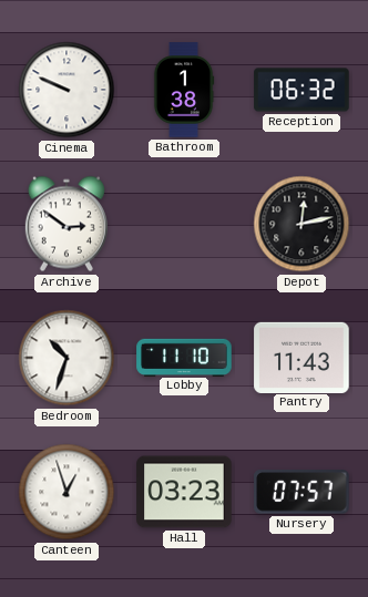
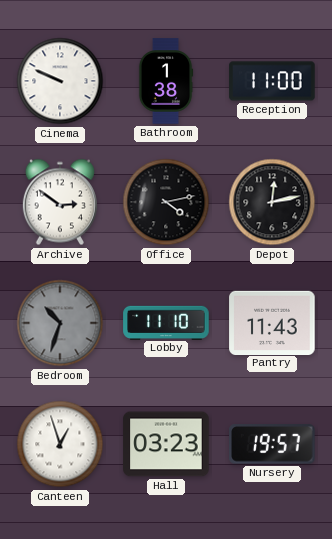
Reception: 06:32 -> 11:00 (272, 81)
Office: none -> 4:13 (166, 202)
Bedroom dial: white -> grey (60, 323)
Nursery: 07:57 -> 19:57 (272, 444)
